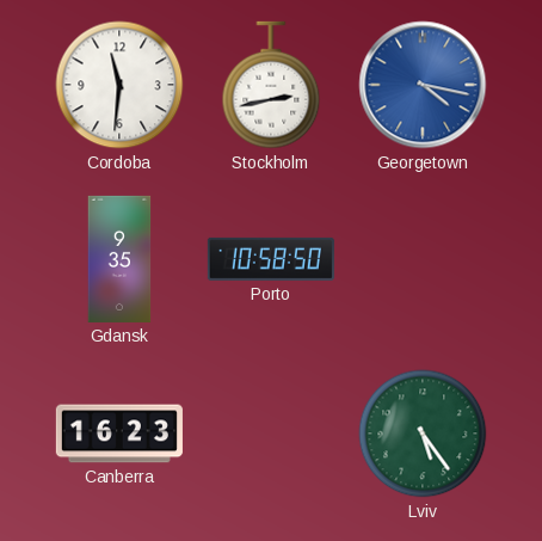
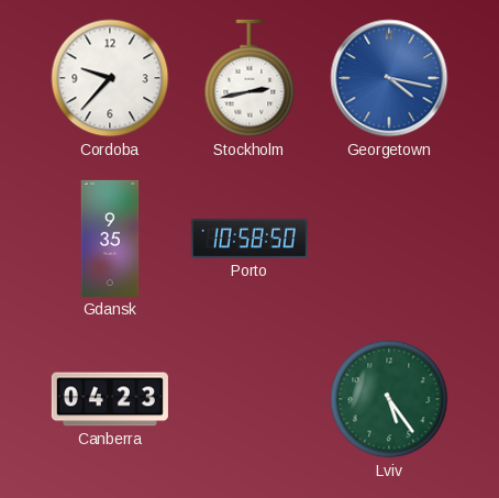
Cordoba: 11:31 -> 9:37 (110, 78)
Canberra: 16:23 -> 04:23 (110, 399)
